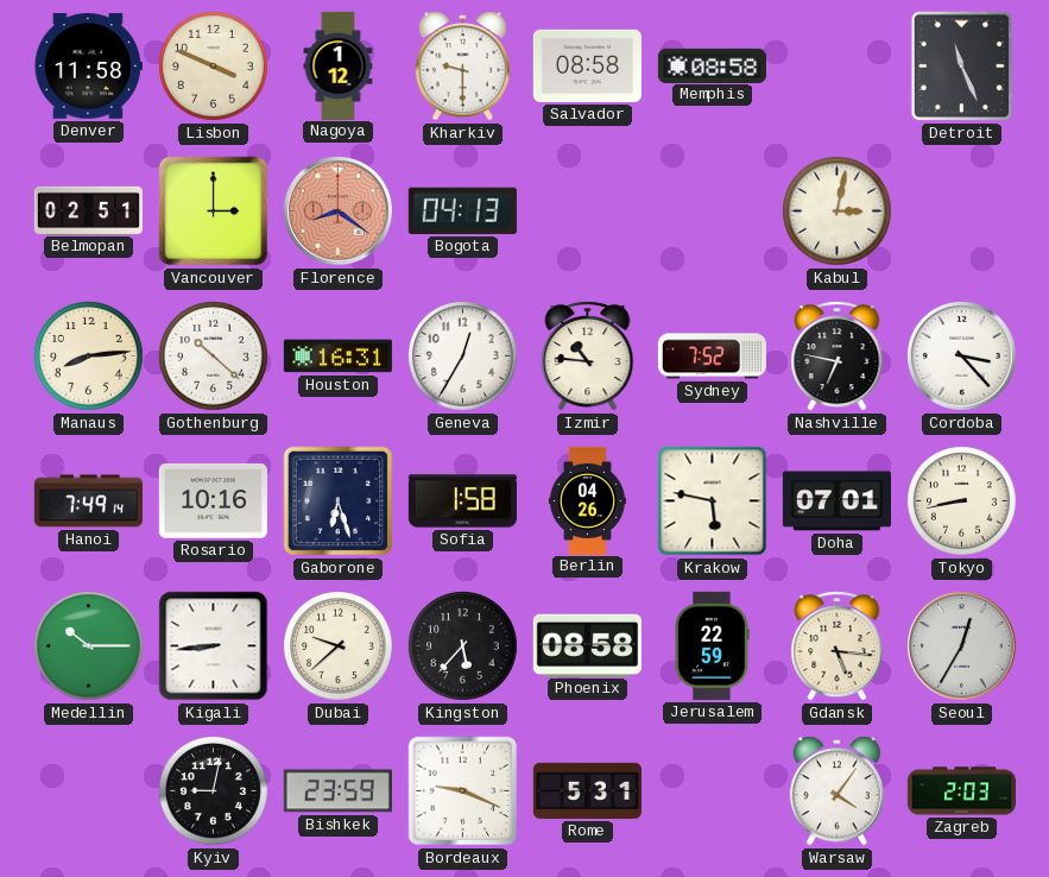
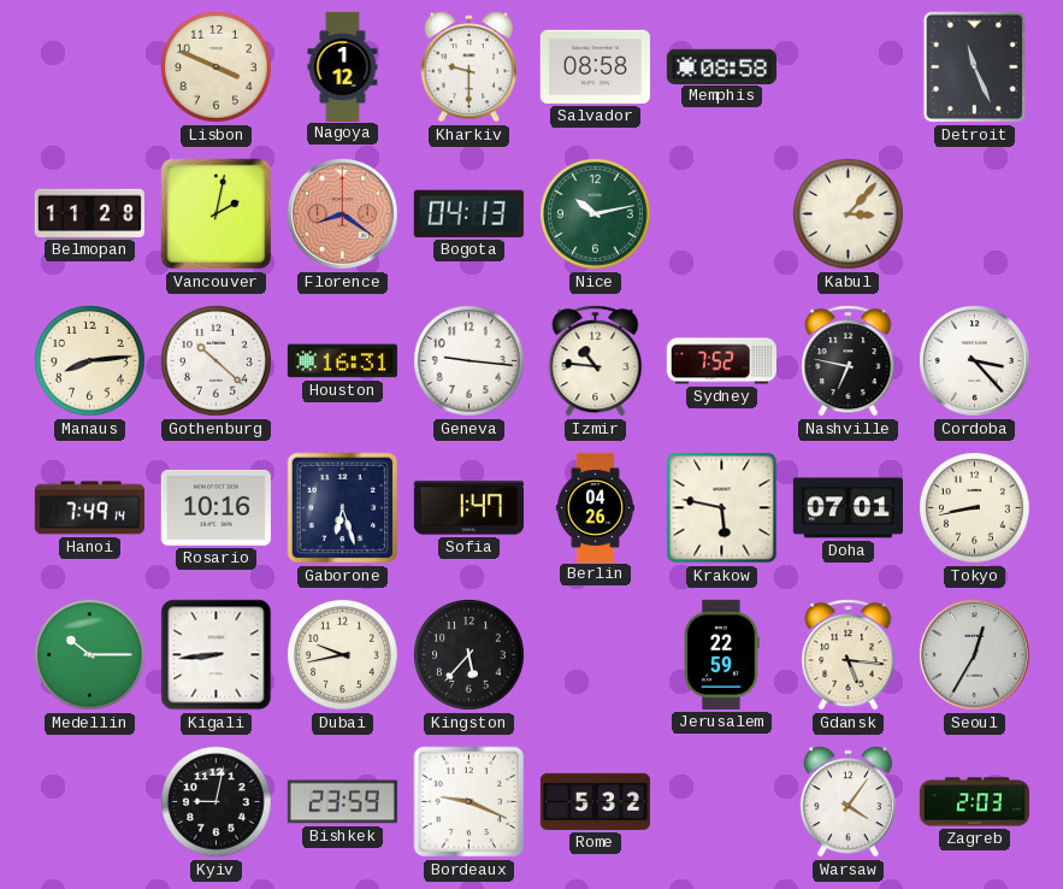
Denver: 11:58 -> none (88, 67)
Belmopan: 02:51 -> 11:28 (89, 213)
Vancouver: 3:00 -> 2:02 (217, 214)
Nice: none -> 10:13 (596, 214)
Kabul: 3:02 -> 3:07 (849, 214)
Geneva: 12:35 -> 9:16 (470, 361)
Sofia: 1:58 -> 1:47 (468, 508)
Dubai: 9:38 -> 9:43 (343, 655)
Phoenix: 08:58 -> none (587, 645)
Rome: 5:31 -> 5:32 (595, 801)
